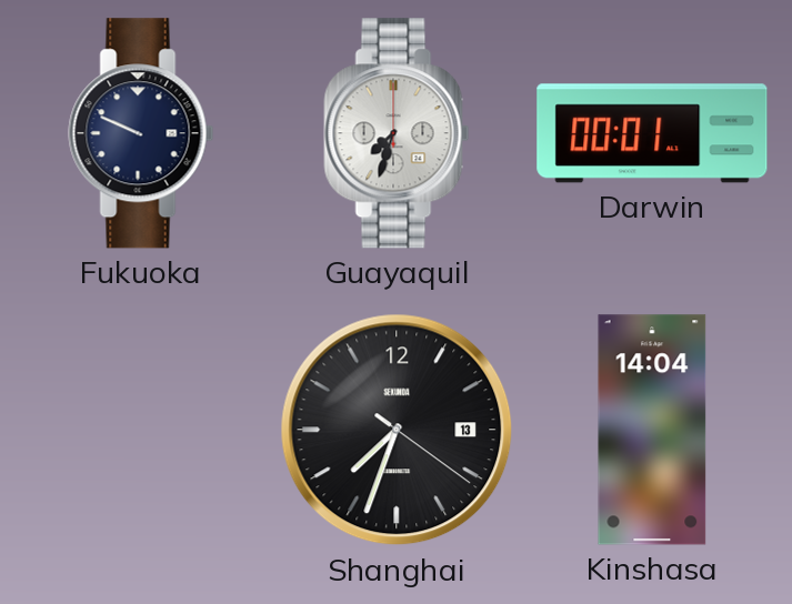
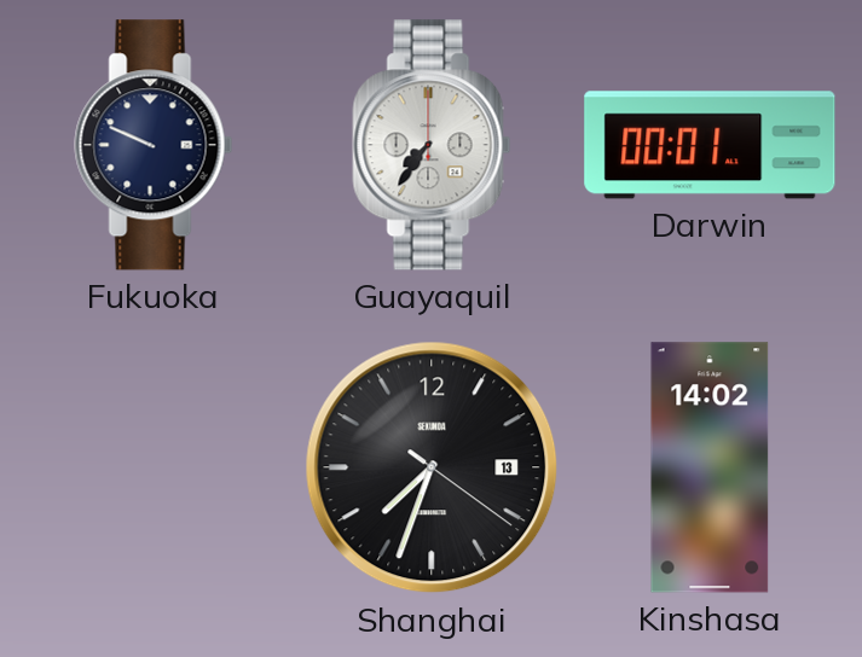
Guayaquil: 7:33 -> 7:36 (432, 145)
Kinshasa: 14:04 -> 14:02 (710, 467)
